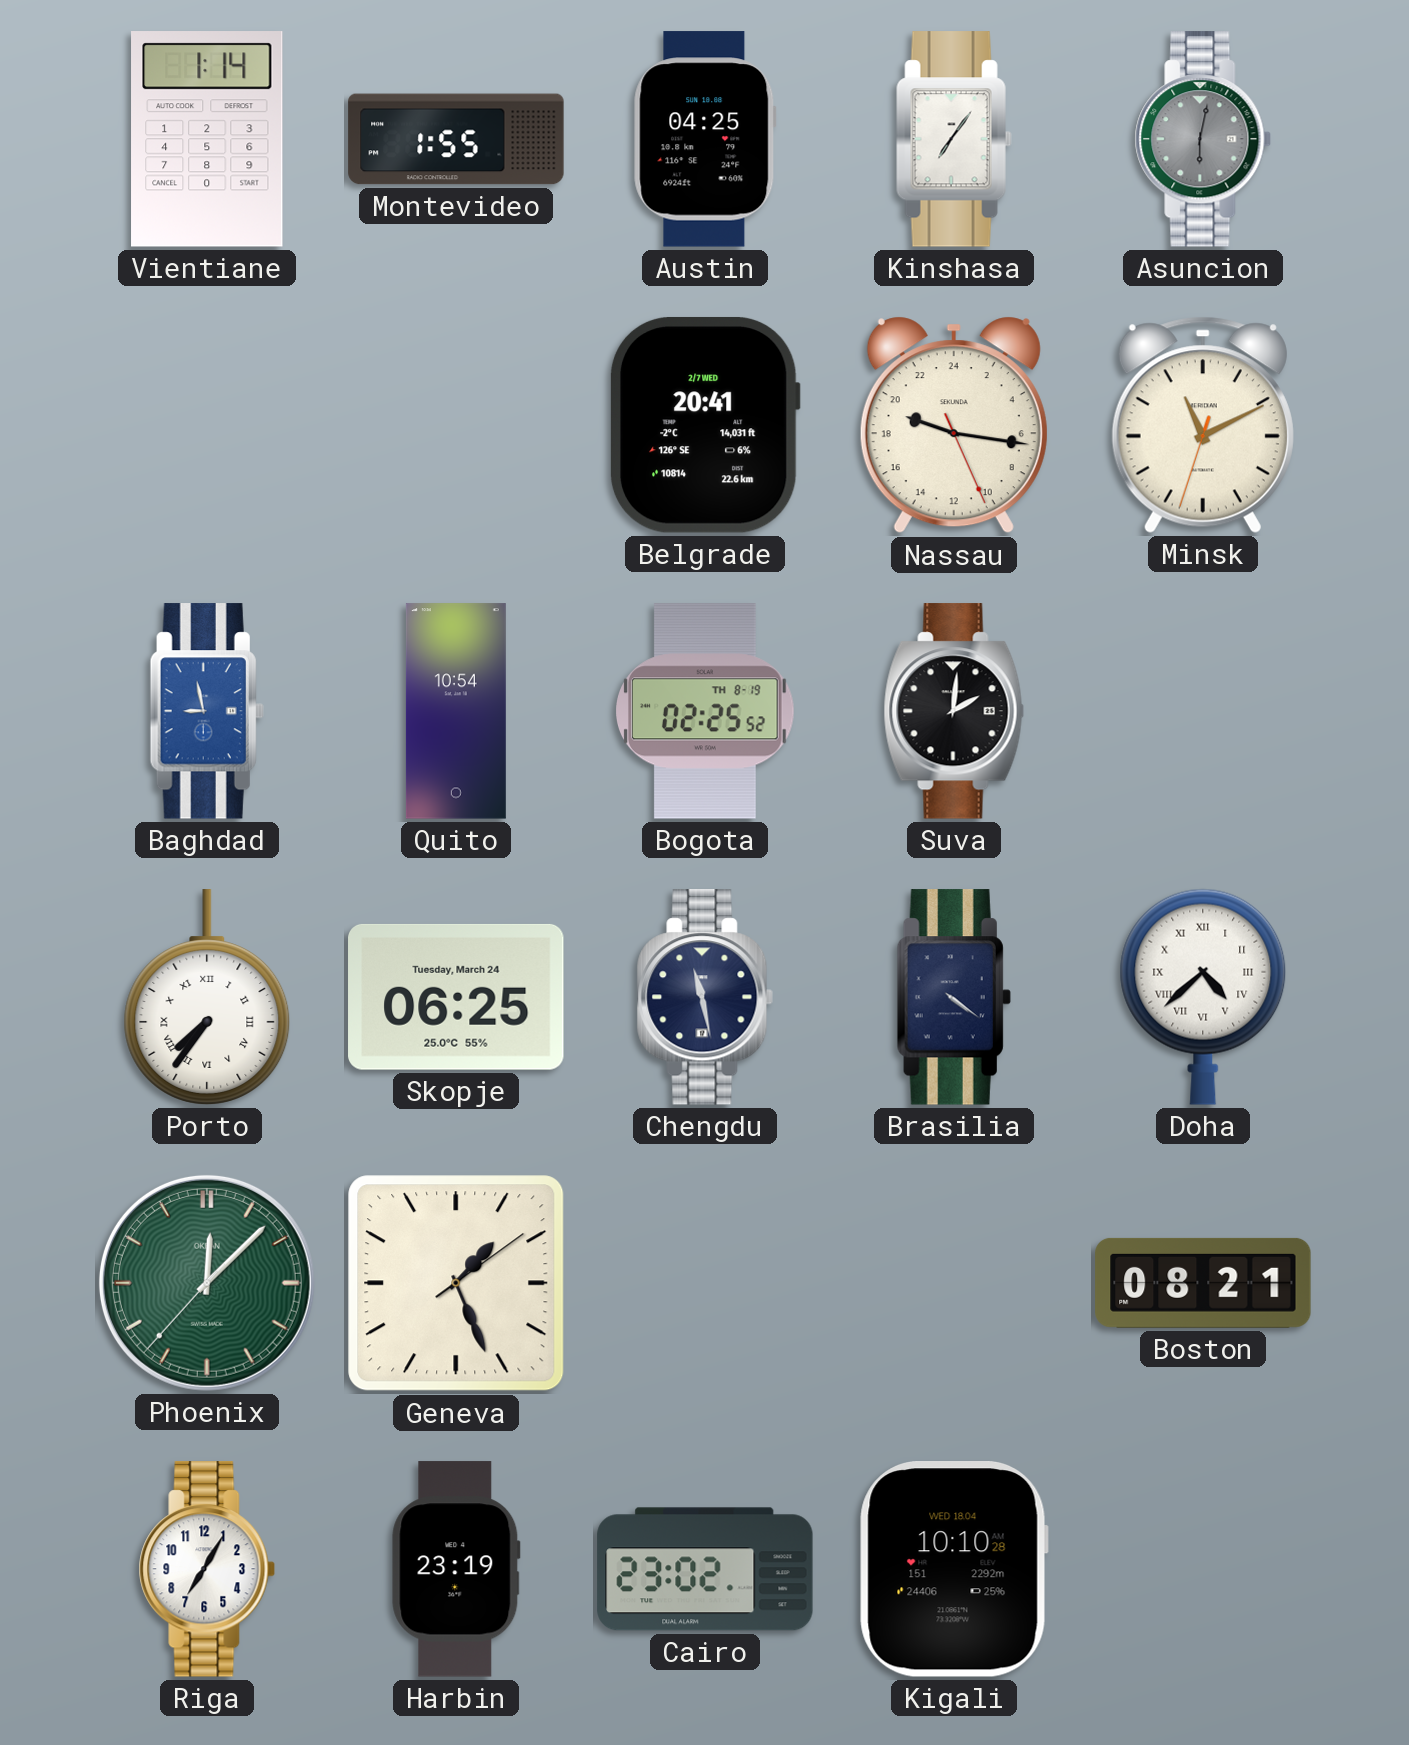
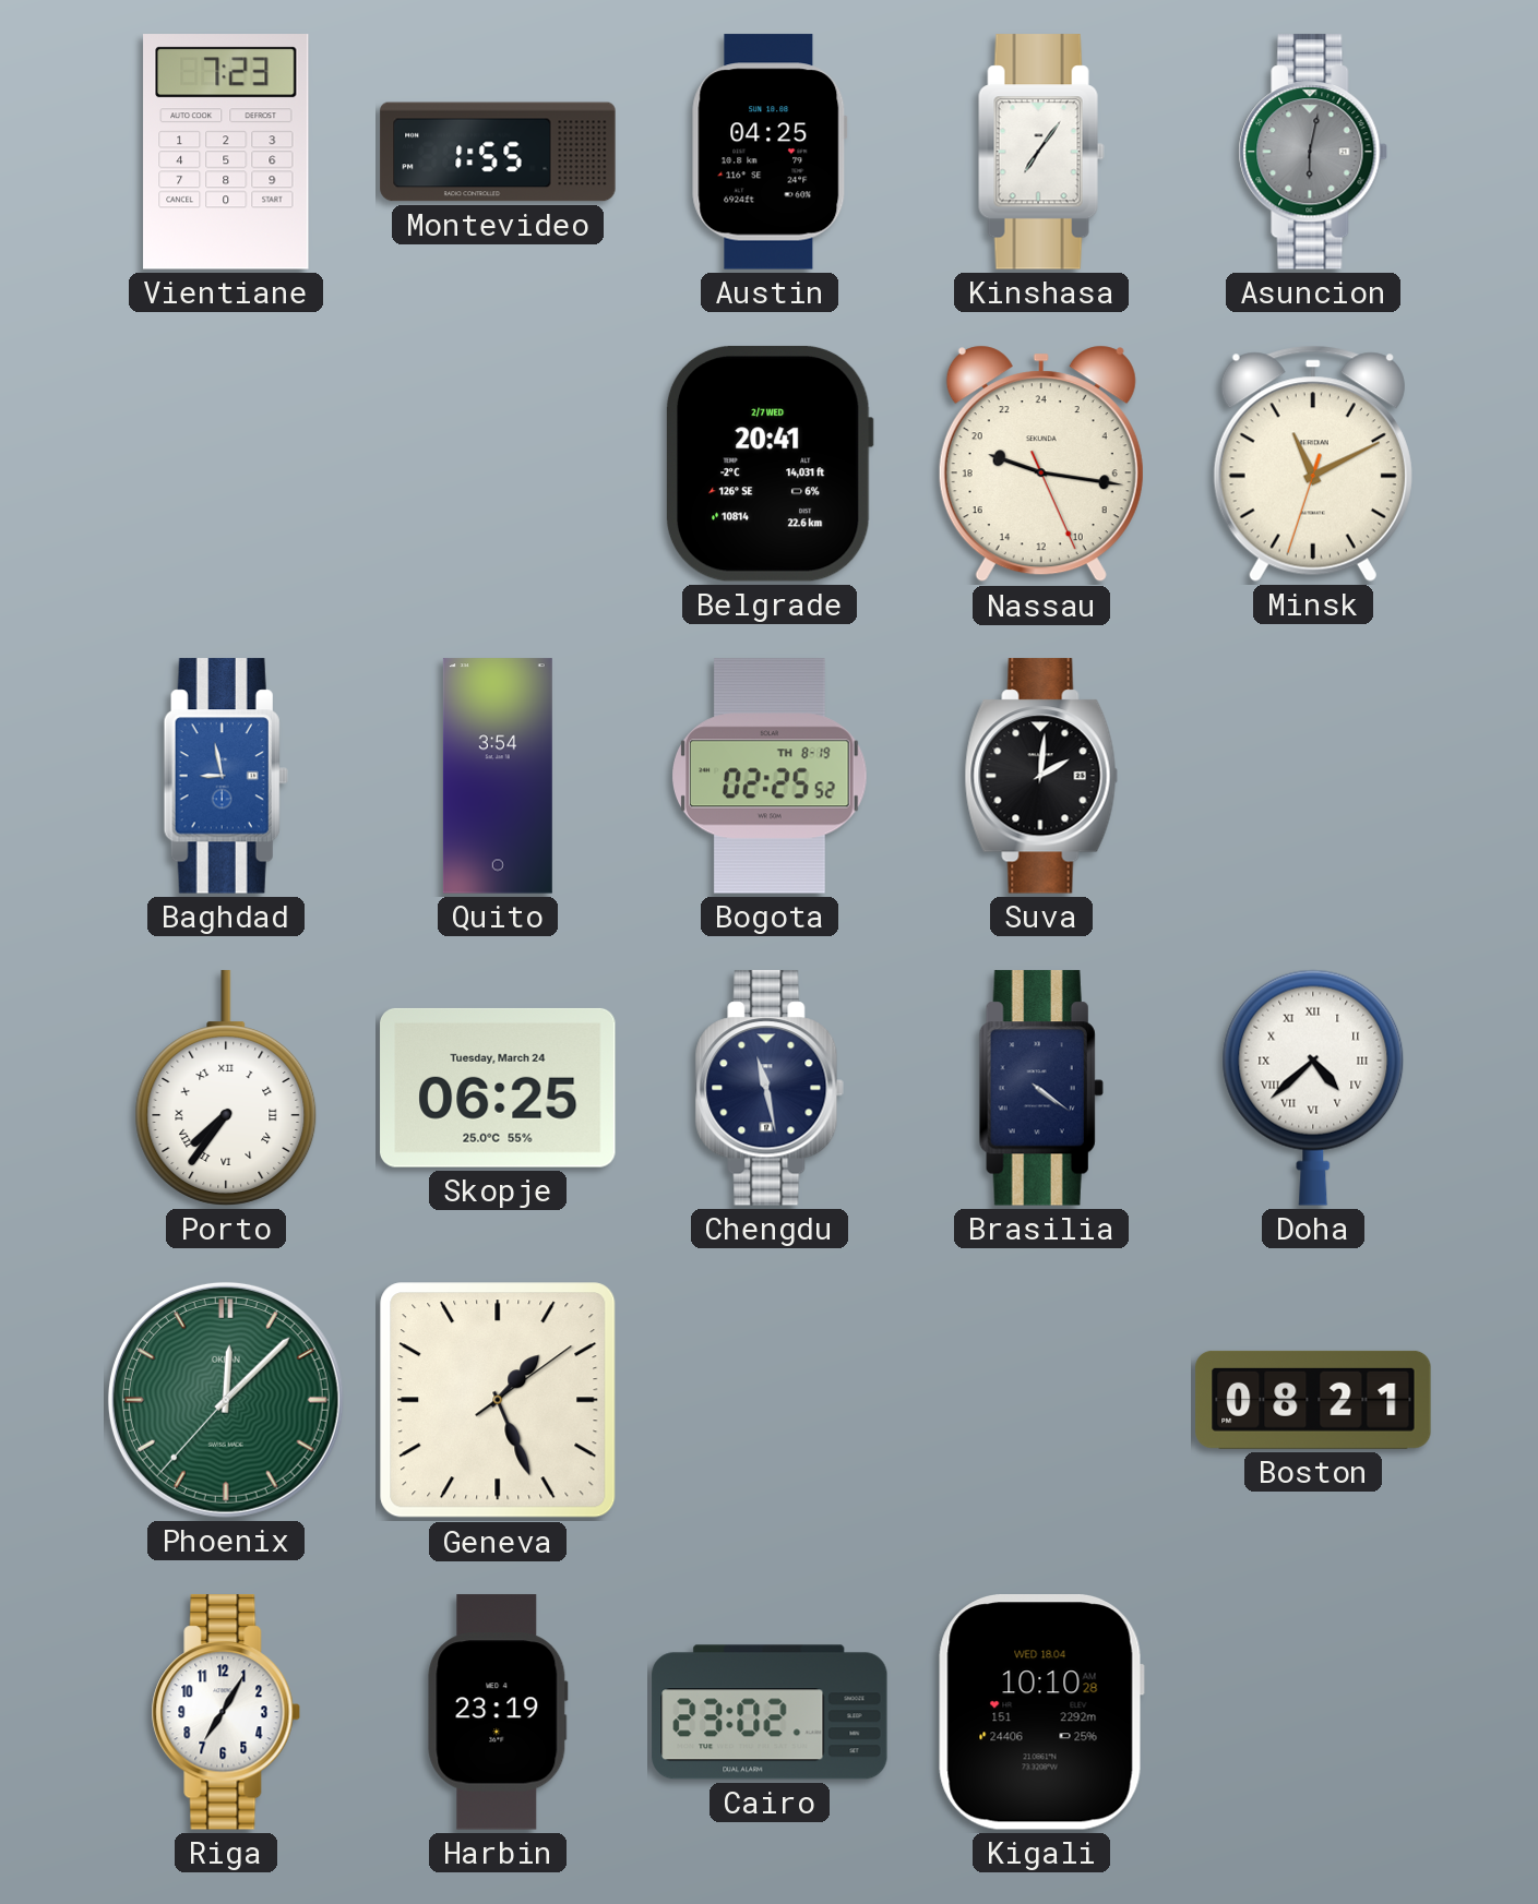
Vientiane: 1:14 -> 7:23 (226, 152)
Quito: 10:54 -> 3:54 (498, 776)
